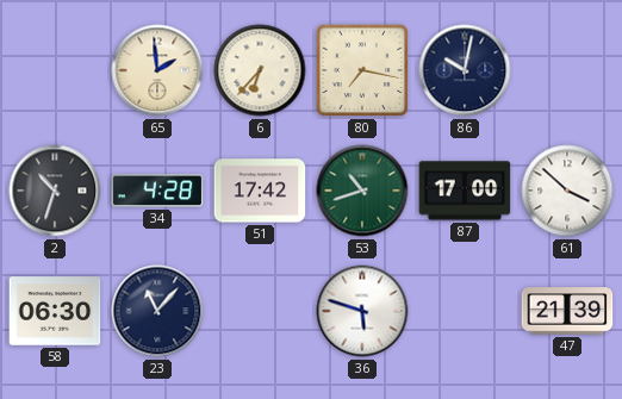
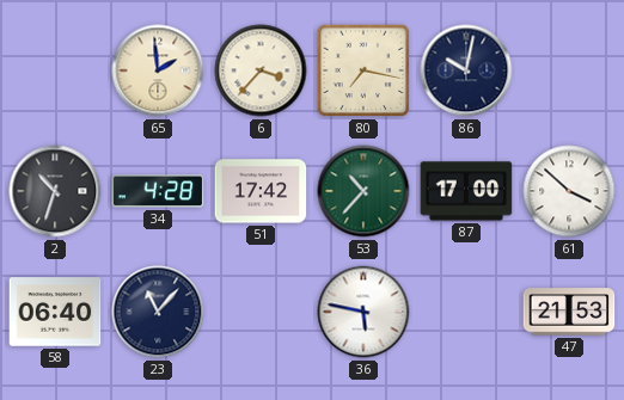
6: 6:37 -> 3:37 (261, 70)
53: 10:42 -> 10:37 (363, 191)
58: 06:30 -> 06:40 (55, 312)
36: 5:48 -> 5:47 (363, 312)
47: 21:39 -> 21:53 (569, 312)
